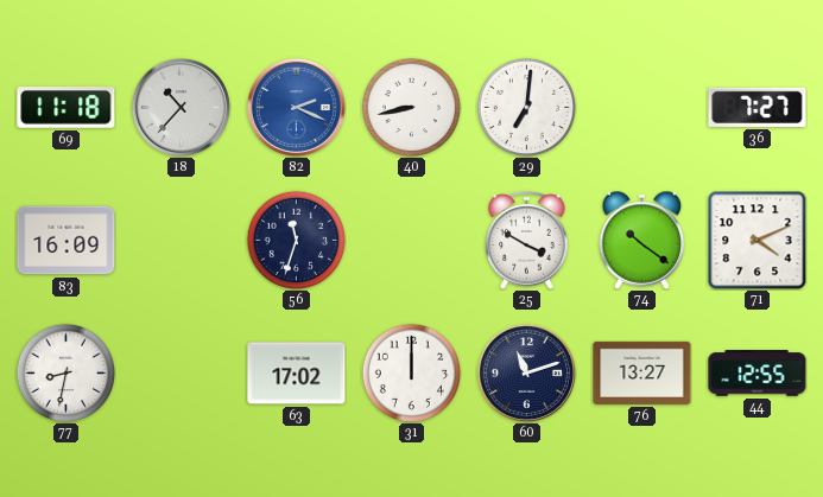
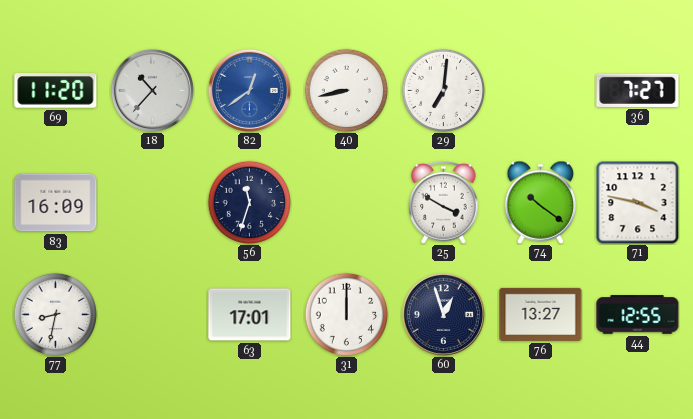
69: 11:18 -> 11:20 (56, 91)
82: 2:19 -> 12:39 (249, 90)
71: 4:11 -> 3:47 (637, 202)
63: 17:02 -> 17:01 (250, 315)
60: 11:12 -> 12:57 (443, 314)
